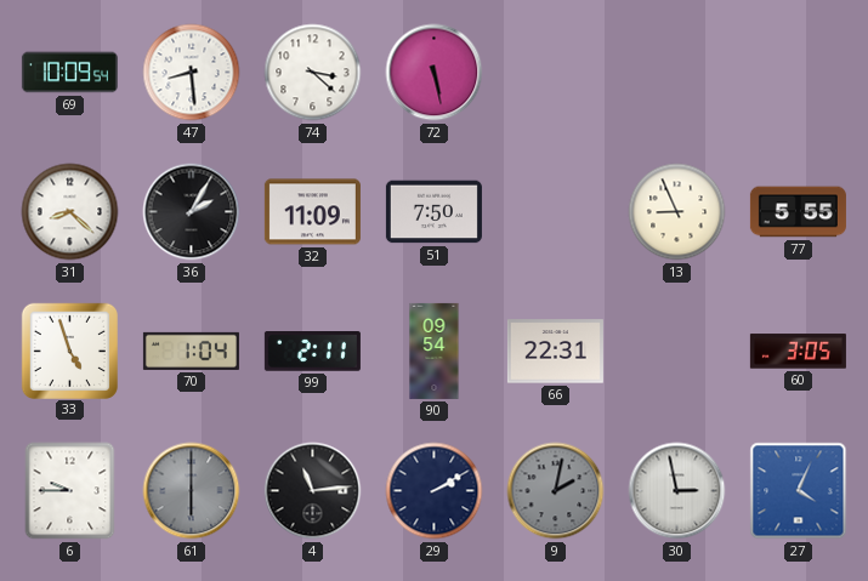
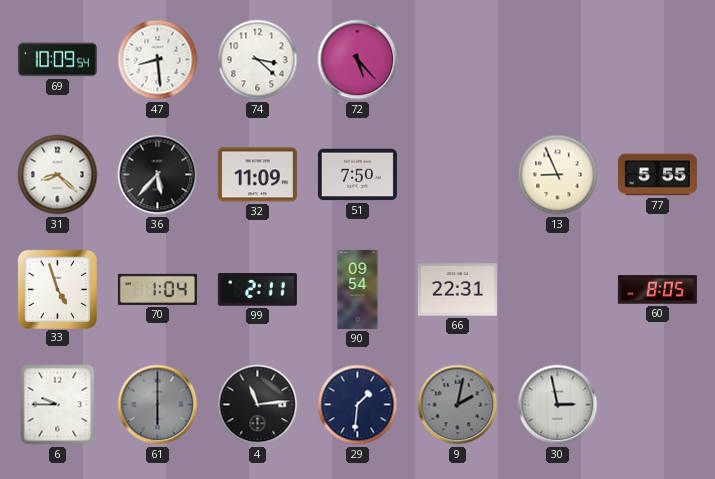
72: 5:28 -> 5:23 (358, 60)
36: 2:05 -> 5:37 (158, 175)
60: 3:05 -> 8:05 (657, 290)
29: 2:10 -> 1:31 (358, 405)
27: 4:04 -> none (799, 491)
